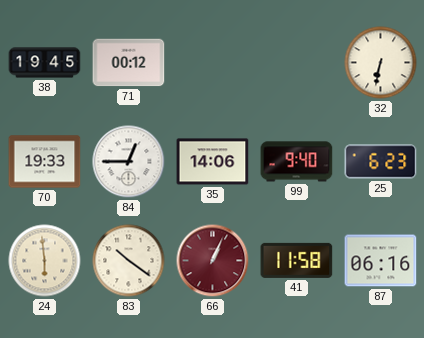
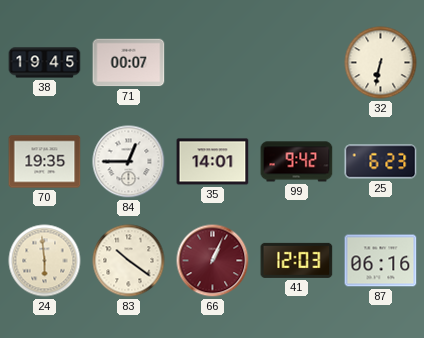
71: 00:12 -> 00:07 (129, 63)
70: 19:33 -> 19:35 (45, 162)
35: 14:06 -> 14:01 (213, 162)
99: 9:40 -> 9:42 (297, 162)
41: 11:58 -> 12:03 (297, 260)
